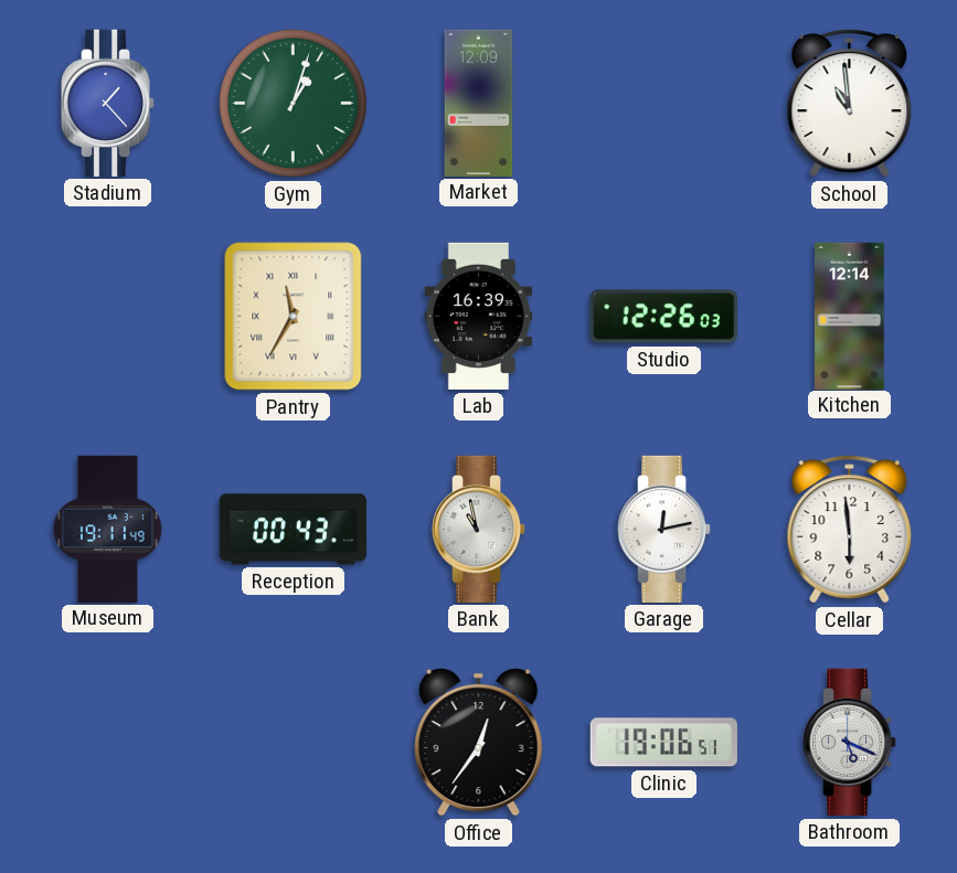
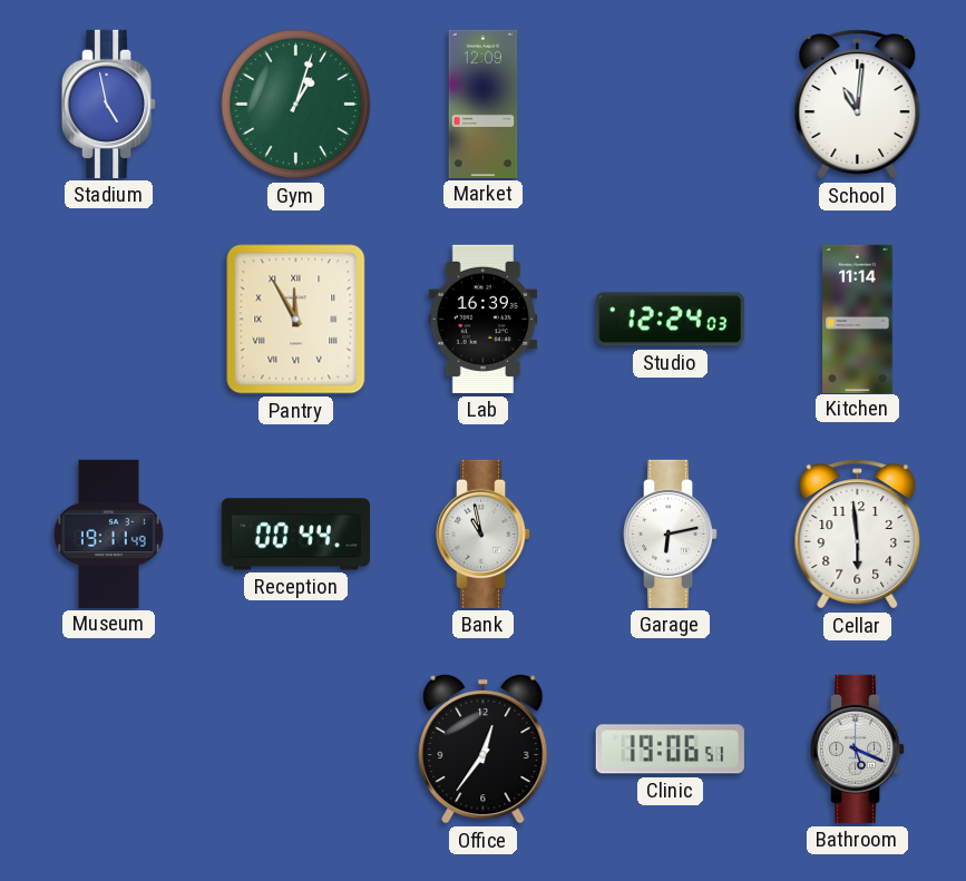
Stadium: 1:23 -> 4:58 (110, 104)
School: 10:59 -> 11:01 (858, 105)
Pantry: 11:35 -> 11:55 (296, 320)
Studio: 12:26 -> 12:24 (670, 320)
Kitchen: 12:14 -> 11:14 (858, 319)
Reception: 00:43 -> 00:44 (295, 535)
Garage: 12:13 -> 6:13 (672, 534)
